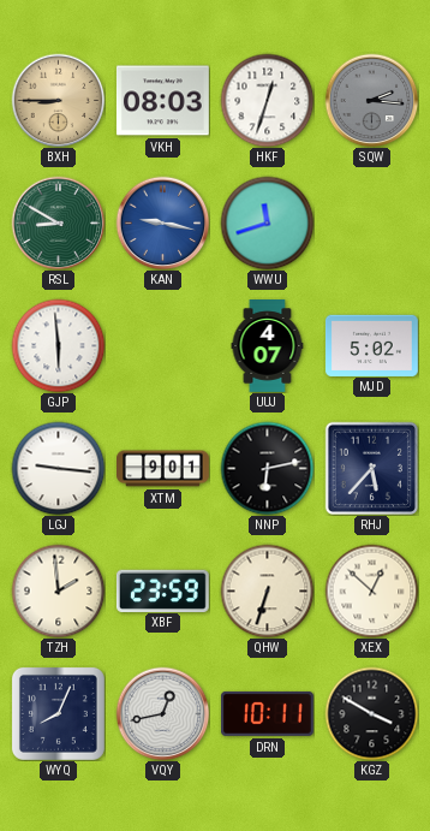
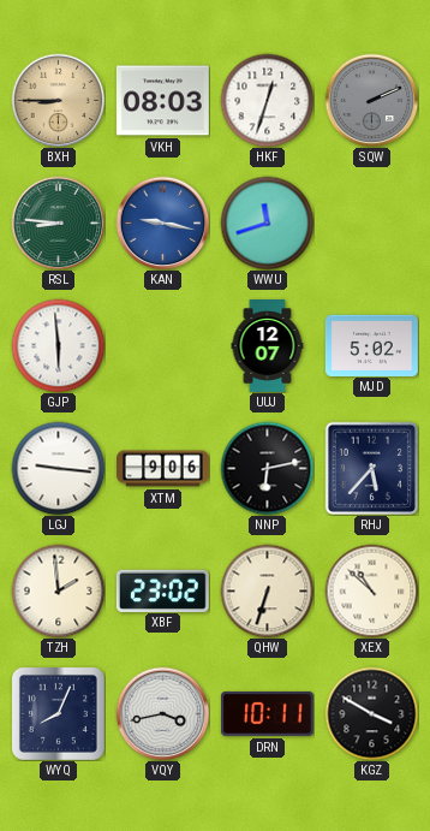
SQW: 2:16 -> 2:11 (371, 100)
RSL: 8:50 -> 8:46 (58, 222)
UUJ: 4:07 -> 12:07 (268, 346)
XTM: 9:01 -> 9:06 (163, 469)
XBF: 23:59 -> 23:02 (162, 590)
XEX: 12:52 -> 10:52 (371, 590)
VQY: 12:43 -> 3:43 (162, 713)
